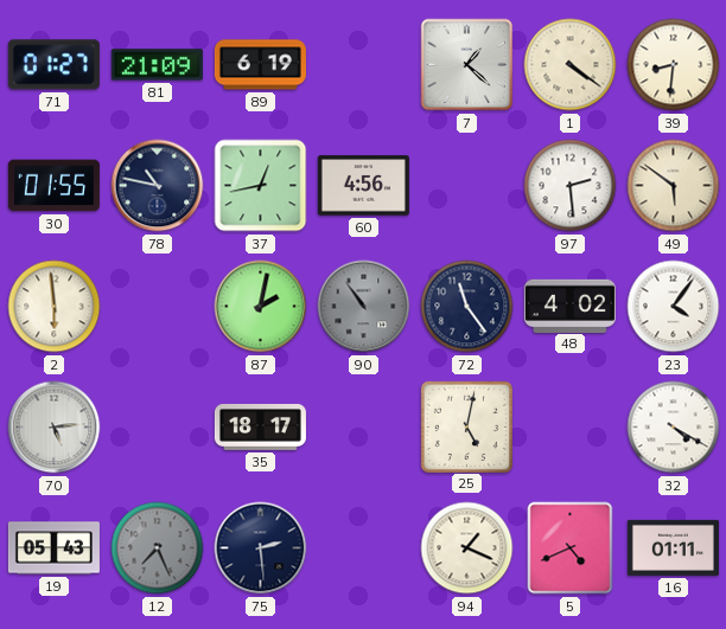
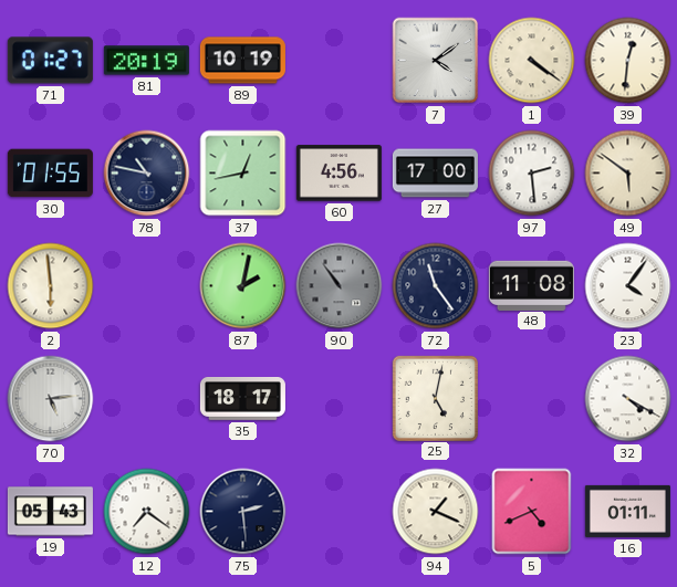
81: 21:09 -> 20:19 (146, 61)
89: 6:19 -> 10:19 (242, 61)
7: 1:22 -> 4:09 (436, 61)
39: 8:31 -> 12:31 (628, 61)
27: none -> 17:00 (435, 174)
48: 4:02 -> 11:08 (531, 285)
12: 7:26 -> 7:21 (147, 512)
12 dial: grey -> white (147, 512)
